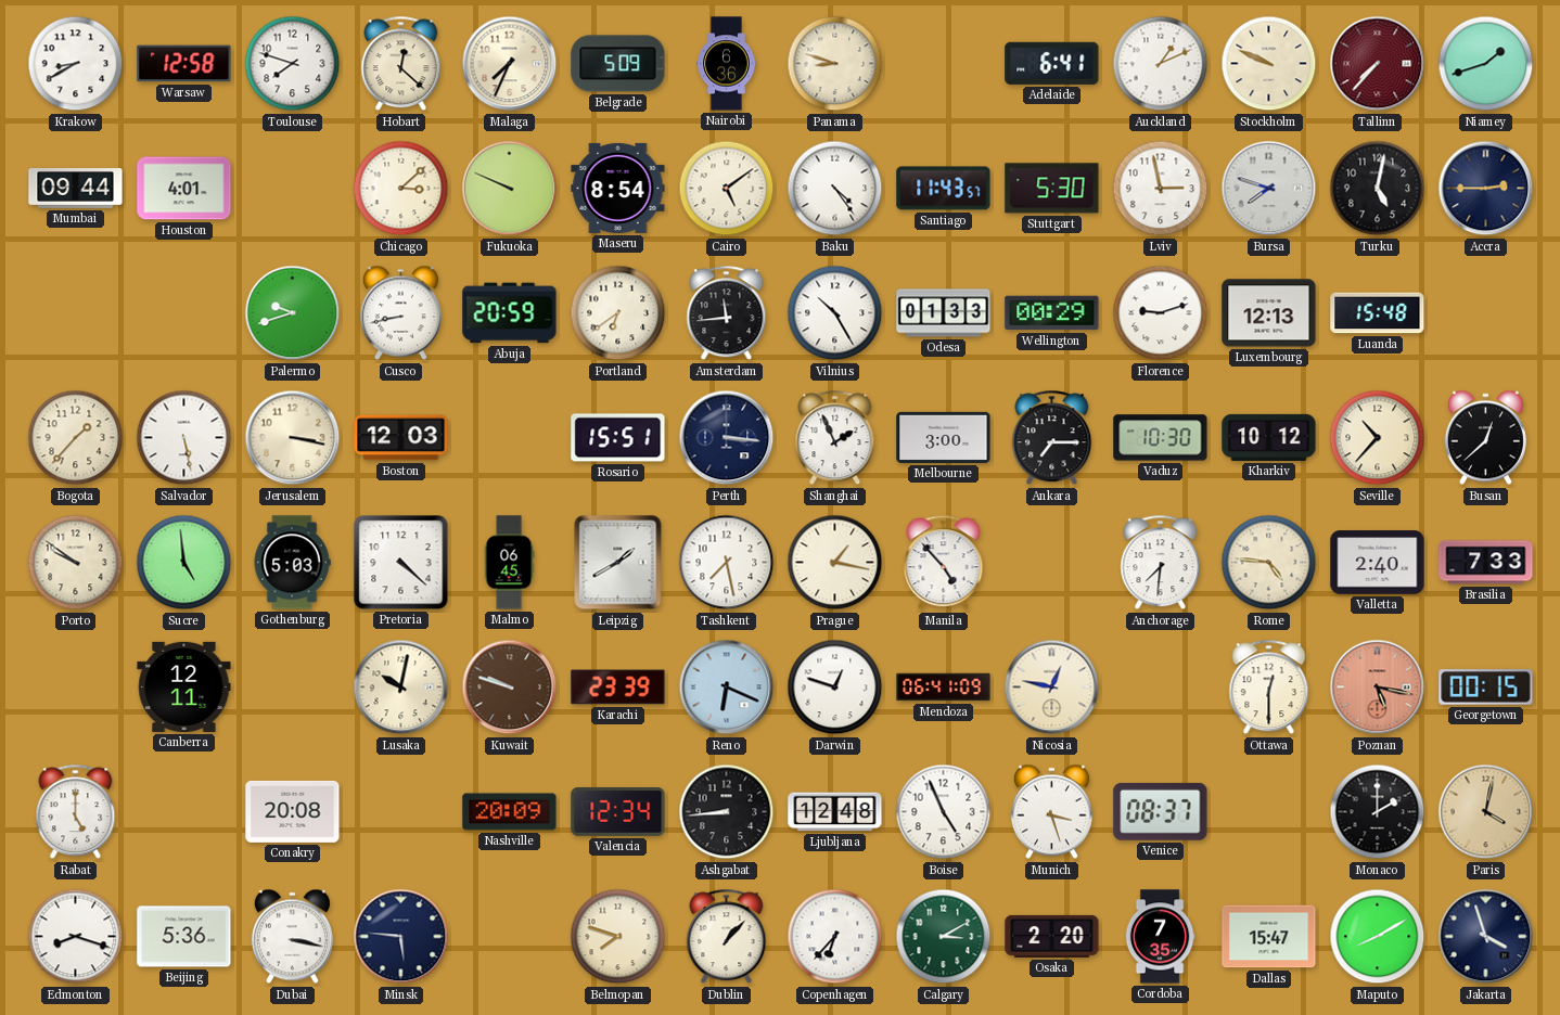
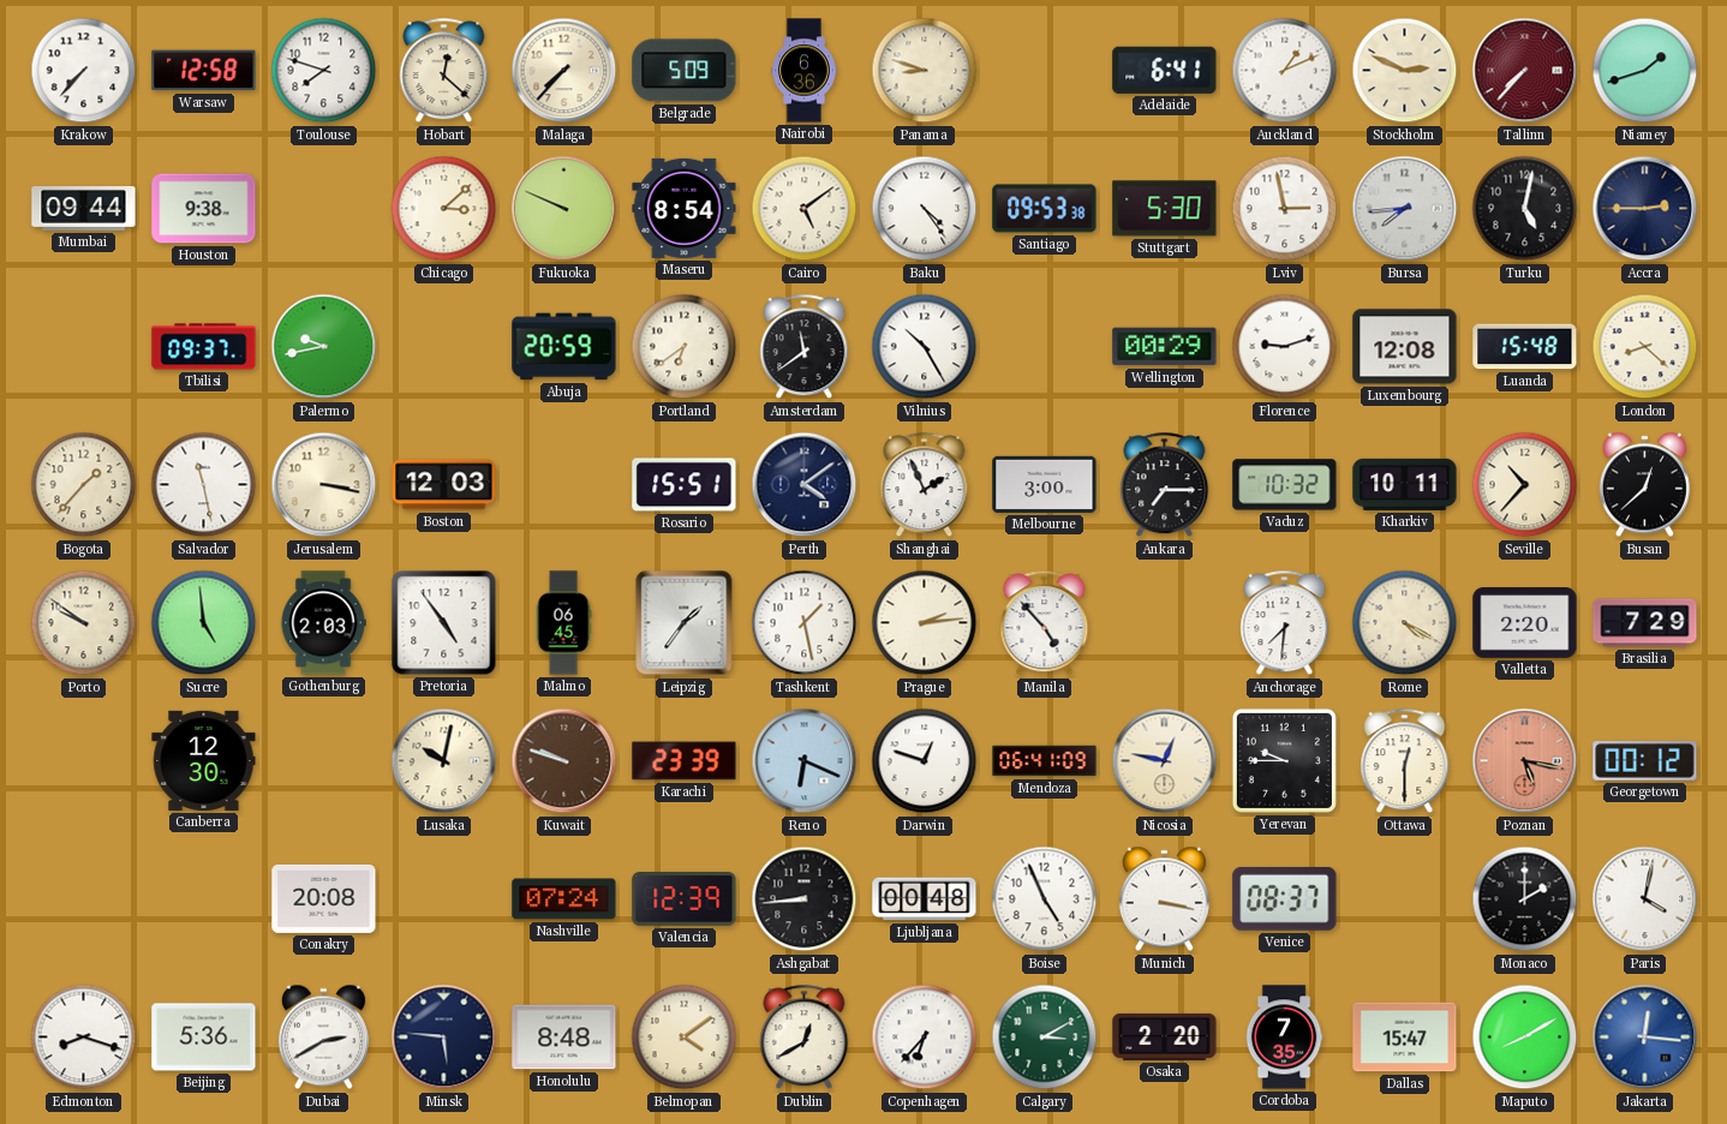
Krakow: 8:40 -> 7:37 (84, 71)
Malaga: 7:34 -> 7:37 (564, 71)
Stockholm: 9:49 -> 2:49 (1405, 71)
Houston: 4:01 -> 9:38 (204, 209)
Santiago: 11:43 -> 09:53 (1045, 209)
Bursa: 7:48 -> 7:44 (1405, 209)
Tbilisi: none -> 09:37 (204, 347)
Palermo: 9:42 -> 9:43 (324, 347)
Cusco: 8:43 -> none (400, 313)
Amsterdam: 11:44 -> 11:39 (805, 347)
Odesa: 01:33 -> none (944, 313)
Luxembourg: 12:13 -> 12:08 (1405, 347)
London: none -> 8:22 (1645, 347)
Salvador: 5:28 -> 11:28 (204, 485)
Perth: 3:16 -> 4:09 (805, 485)
Vaduz: 10:30 -> 10:32 (1285, 485)
Kharkiv: 10:12 -> 10:11 (1405, 484)
Gothenburg: 5:03 -> 2:03 (323, 623)
Pretoria: 4:22 -> 4:54 (444, 623)
Leipzig: 1:40 -> 1:36 (685, 623)
Tashkent: 7:28 -> 1:28 (805, 623)
Prague: 1:17 -> 2:14 (925, 623)
Rome: 4:46 -> 4:20 (1405, 623)
Valletta: 2:40 -> 2:20 (1525, 623)
Brasilia: 7:33 -> 7:29 (1645, 623)
Canberra: 12:11 -> 12:30 (204, 760)
Yerevan: none -> 9:45 (1284, 760)
Georgetown: 00:15 -> 00:12 (1645, 761)
Rabat: 5:00 -> none (76, 812)
Nashville: 20:09 -> 07:24 (564, 899)
Valencia: 12:34 -> 12:39 (685, 899)
Ljubljana: 12:48 -> 00:48 (925, 899)
Munich: 3:27 -> 3:17 (1164, 899)
Paris dial: champagne -> white (1645, 899)
Dubai: 3:17 -> 2:40 (323, 1038)
Honolulu: none -> 8:48 (564, 1038)
Belmopan: 7:48 -> 4:09 (685, 1038)
Dublin: 1:07 -> 12:40 (805, 1038)
Jakarta: 3:57 -> 12:16 (1645, 1038)
Jakarta dial: navy -> blue (1645, 1038)
